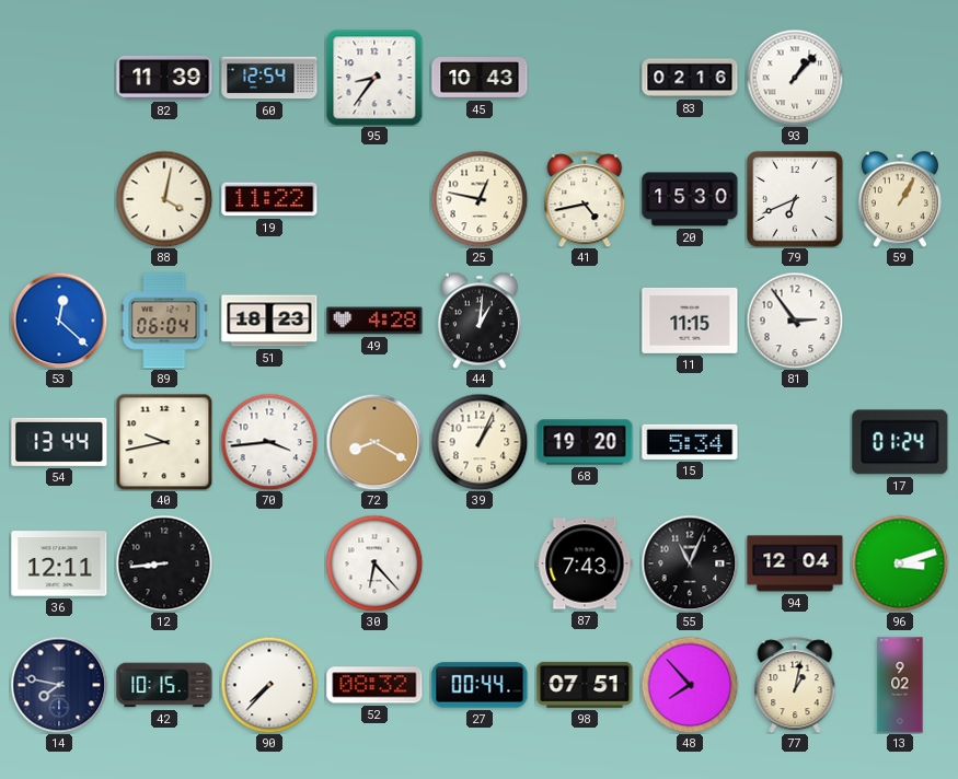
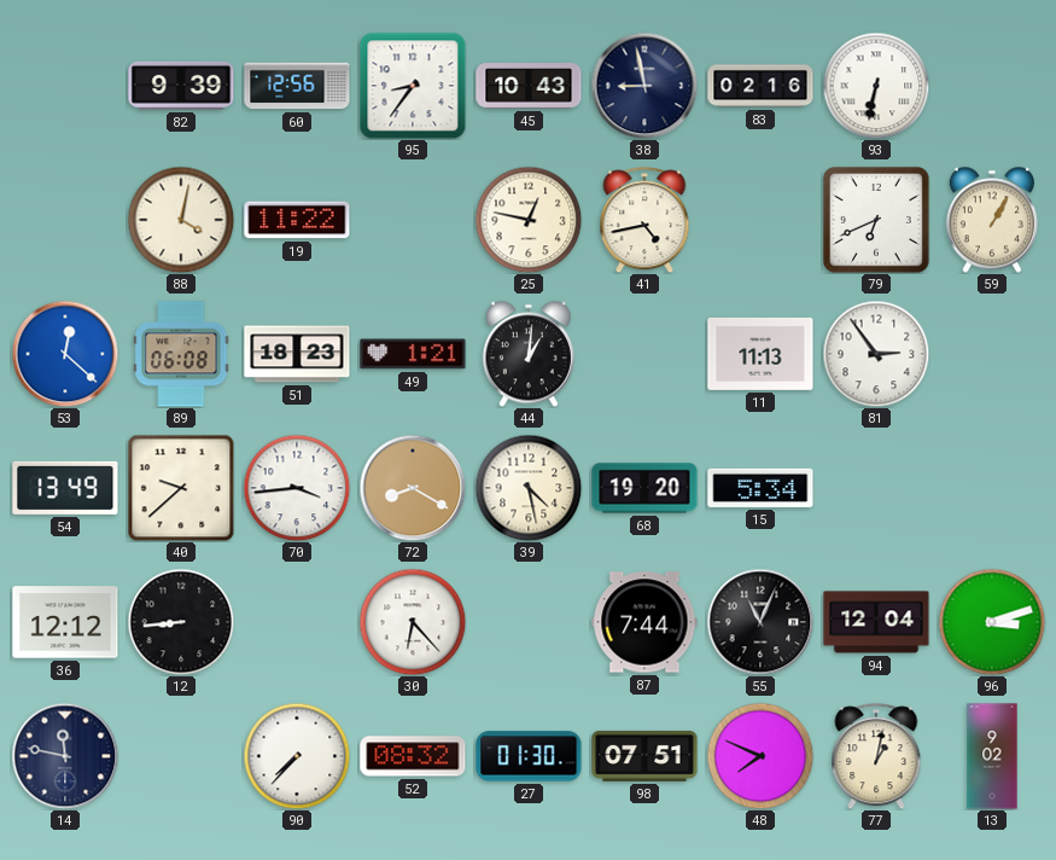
82: 11:39 -> 9:39 (181, 86)
60: 12:54 -> 12:56 (297, 86)
38: none -> 8:58 (644, 86)
93: 1:07 -> 6:32 (876, 86)
20: 15:30 -> none (690, 199)
89: 06:04 -> 06:08 (181, 354)
49: 4:28 -> 1:21 (413, 354)
11: 11:15 -> 11:13 (760, 354)
54: 13:44 -> 13:49 (65, 488)
40: 9:43 -> 9:38 (181, 488)
39: 1:04 -> 4:28 (529, 488)
17: 01:24 -> none (900, 442)
36: 12:11 -> 12:12 (65, 622)
87: 7:43 -> 7:44 (644, 622)
14: 7:47 -> 11:47 (65, 756)
42: 10:15 -> none (164, 685)
27: 00:44 -> 01:30 (529, 756)
48: 7:53 -> 7:49 (760, 756)
